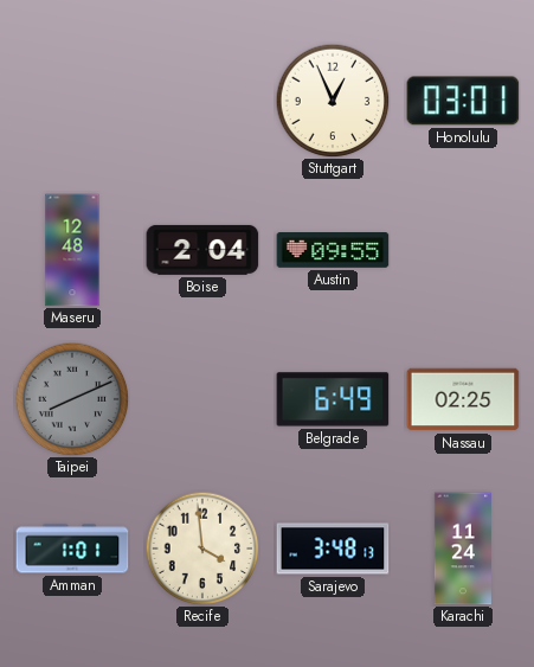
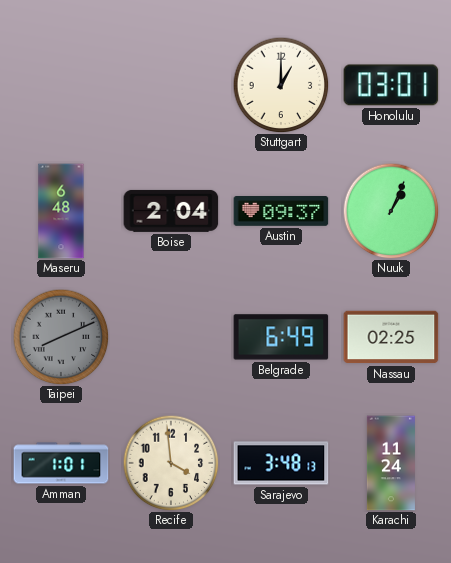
Stuttgart: 12:56 -> 1:00 (281, 85)
Maseru: 12:48 -> 6:48 (61, 211)
Austin: 09:55 -> 09:37 (281, 211)
Nuuk: none -> 1:04 (391, 211)
